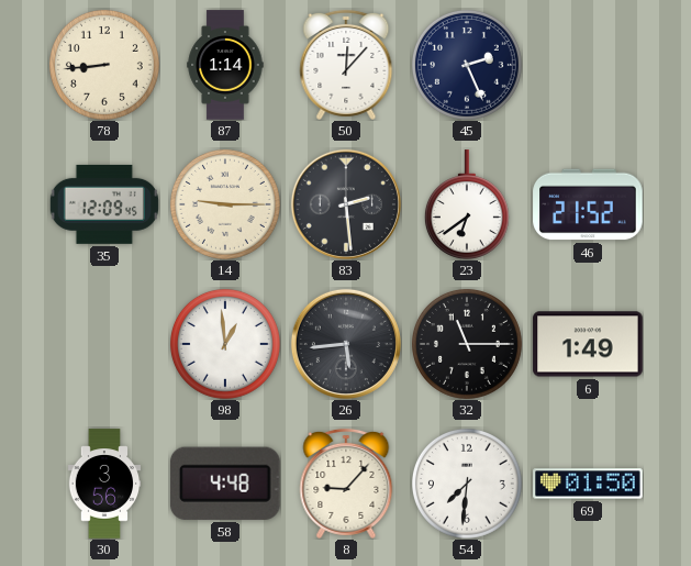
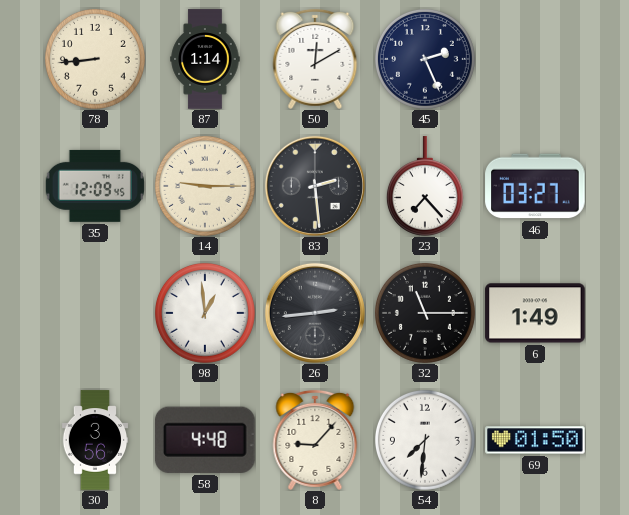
50: 12:07 -> 12:10 (315, 59)
23: 6:39 -> 7:23 (425, 186)
46: 21:52 -> 03:27 (535, 186)
26: 5:44 -> 2:44 (315, 313)
